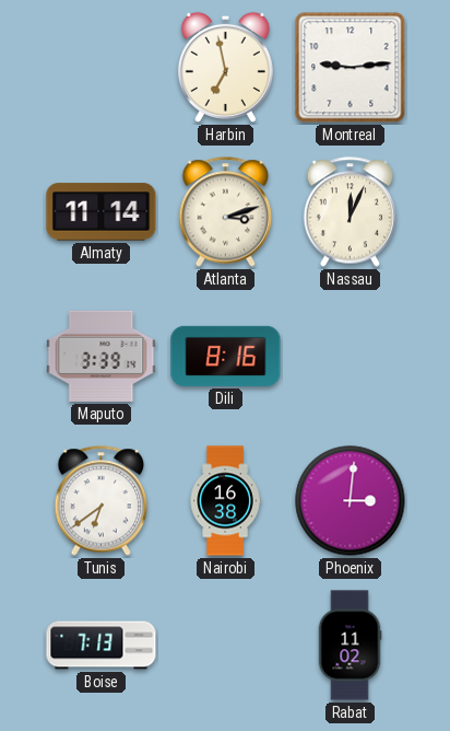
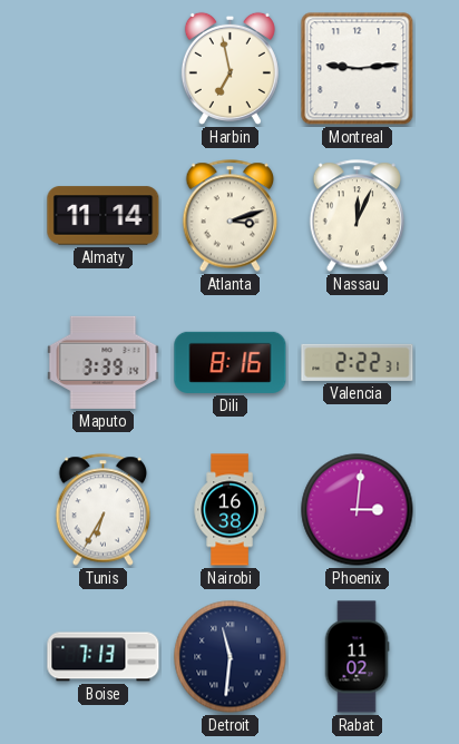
Valencia: none -> 2:22 (358, 362)
Tunis: 6:39 -> 6:35 (104, 510)
Detroit: none -> 11:31 (231, 657)
